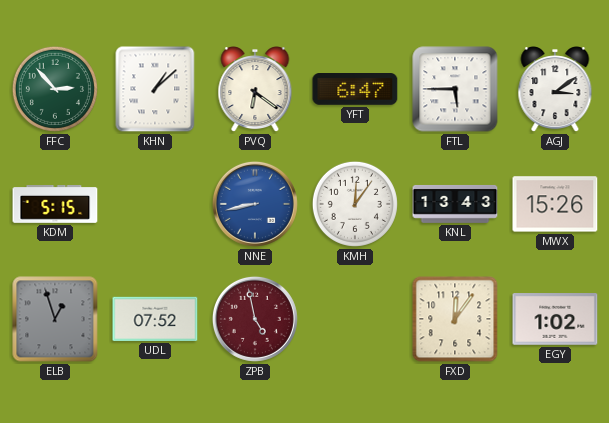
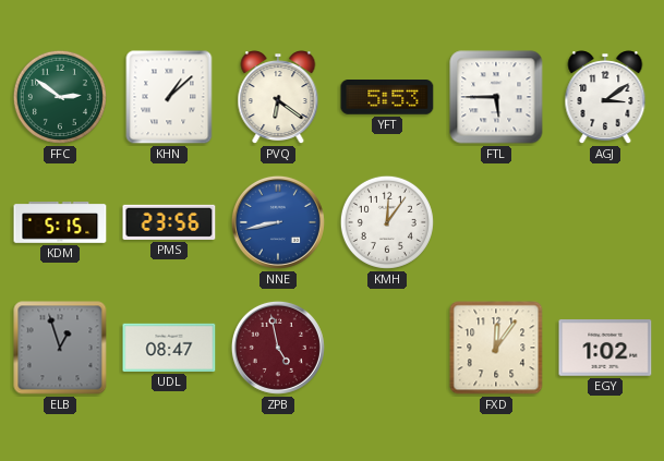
FFC: 2:53 -> 2:51 (60, 97)
YFT: 6:47 -> 5:53 (387, 98)
PMS: none -> 23:56 (169, 222)
KNL: 13:43 -> none (455, 204)
MWX: 15:26 -> none (555, 204)
UDL: 07:52 -> 08:47 (169, 348)
